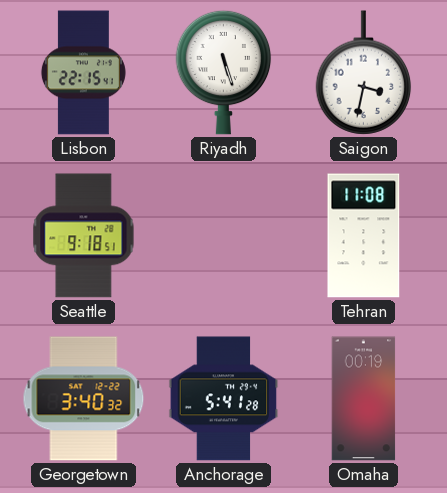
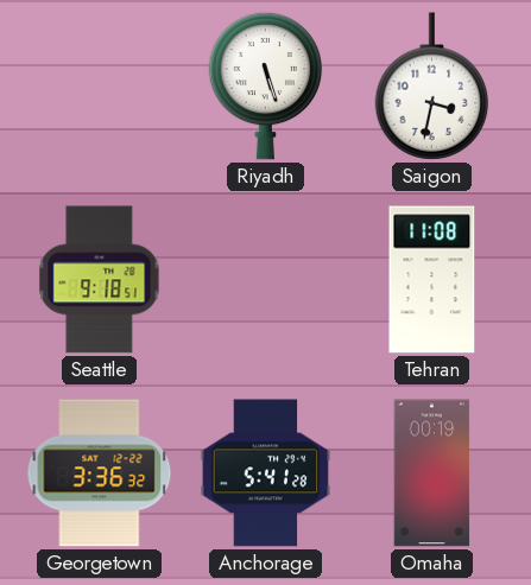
Lisbon: 22:15 -> none (83, 73)
Georgetown: 3:40 -> 3:36 (100, 473)
